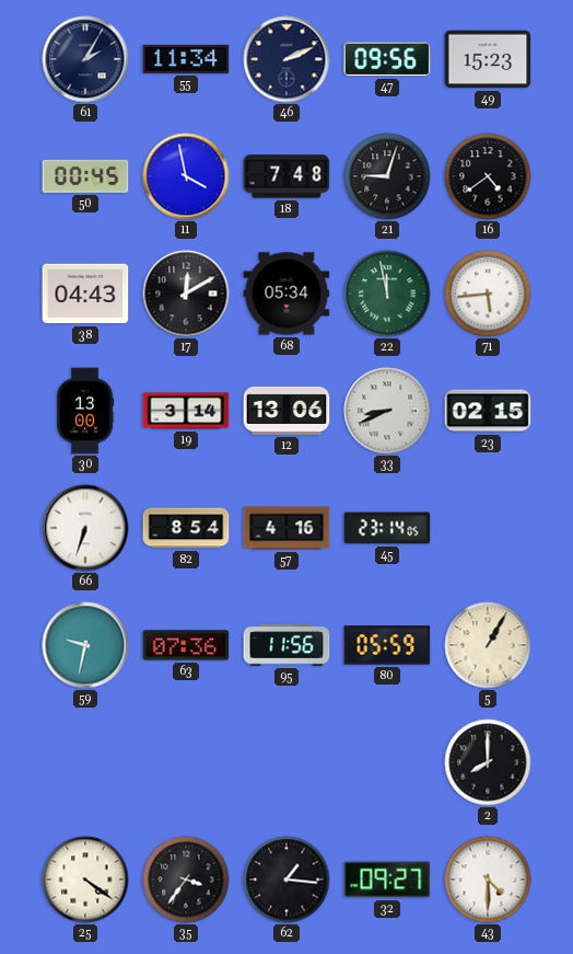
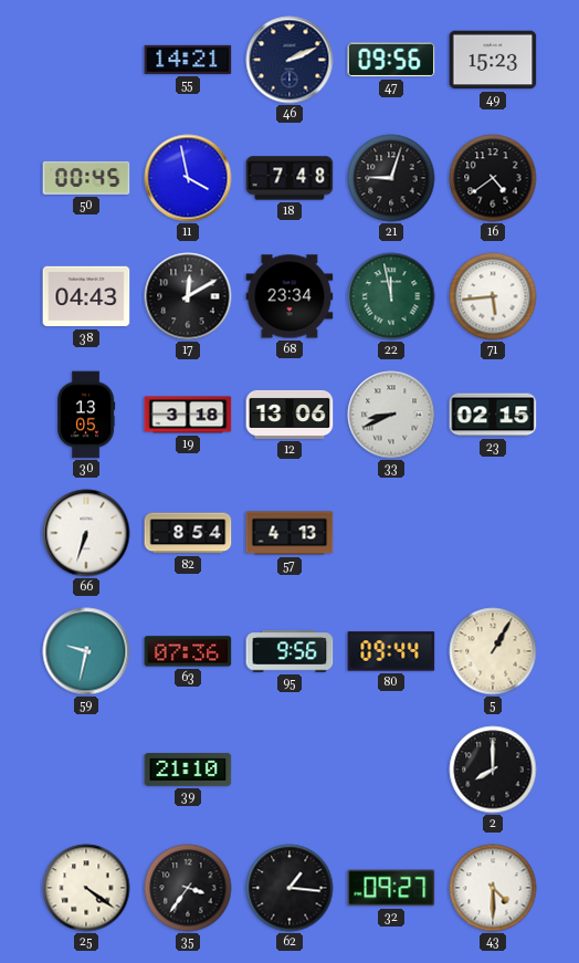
61: 2:05 -> none (85, 59)
55: 11:34 -> 14:21 (188, 60)
68: 05:34 -> 23:34 (289, 296)
30: 13:00 -> 13:05 (87, 415)
19: 3:14 -> 3:18 (188, 415)
57: 4:16 -> 4:13 (289, 533)
45: 23:14 -> none (387, 528)
95: 11:56 -> 9:56 (289, 651)
80: 05:59 -> 09:44 (391, 651)
39: none -> 21:10 (188, 771)
